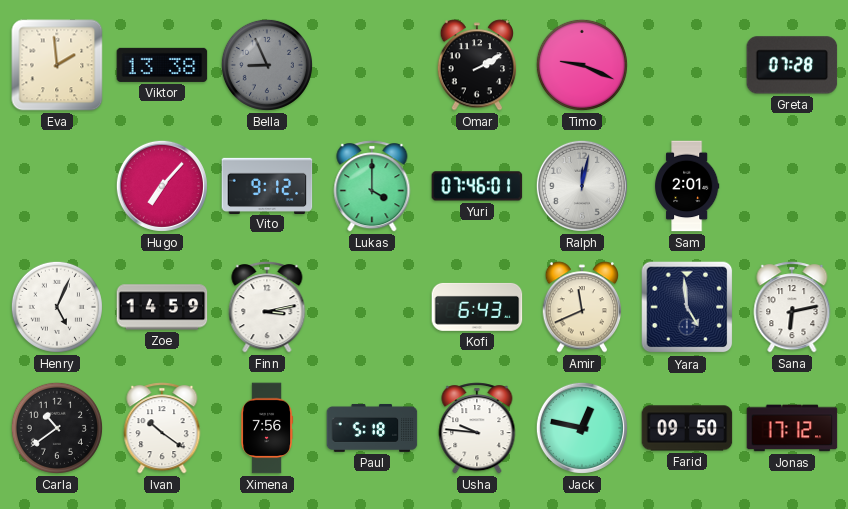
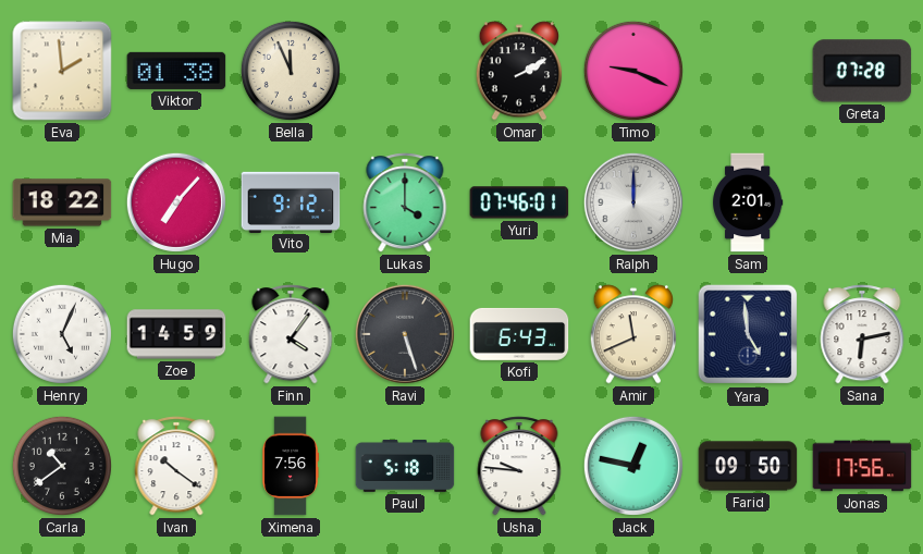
Viktor: 13:38 -> 01:38 (176, 71)
Bella: 8:56 -> 11:56 (291, 71)
Bella dial: grey -> cream (291, 71)
Mia: none -> 18:22 (62, 202)
Ralph: 12:02 -> 12:00 (633, 202)
Finn: 3:13 -> 4:06 (291, 334)
Ravi: none -> 5:27 (405, 334)
Jonas: 17:12 -> 17:56 (862, 466)
